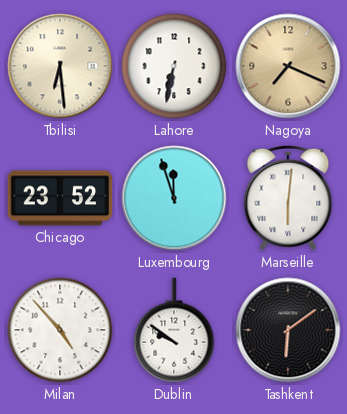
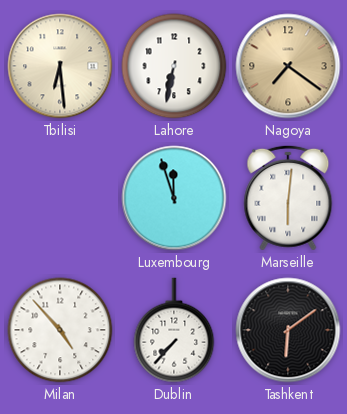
Nagoya: 7:19 -> 7:21 (288, 66)
Chicago: 23:52 -> none (60, 198)
Dublin: 9:51 -> 7:37 (174, 330)
